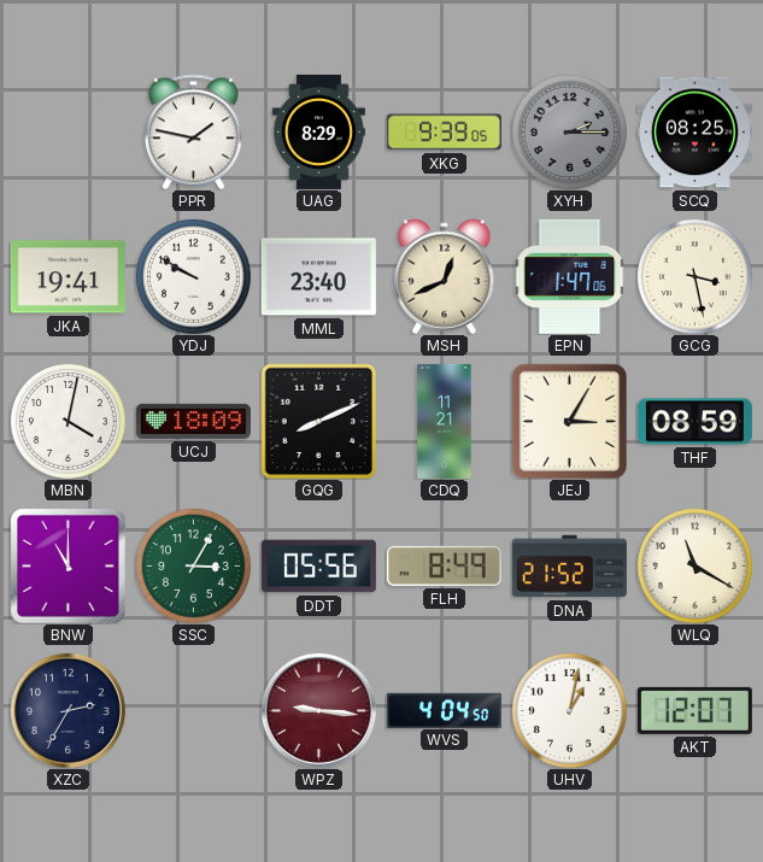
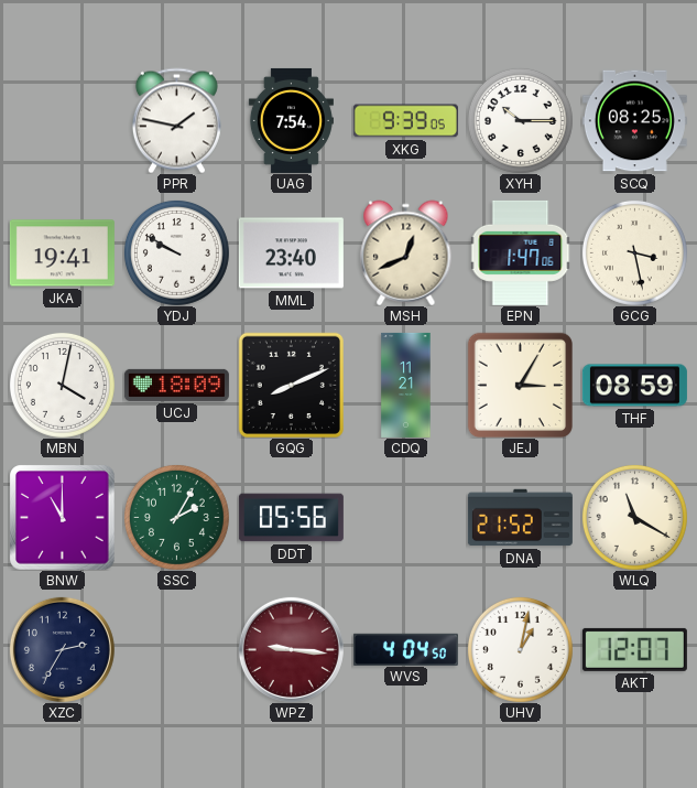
UAG: 8:29 -> 7:54 (291, 120)
XYH: 2:15 -> 10:15 (520, 120)
XYH dial: grey -> white (520, 120)
SSC: 3:05 -> 2:05 (176, 517)
FLH: 8:49 -> none (444, 565)
